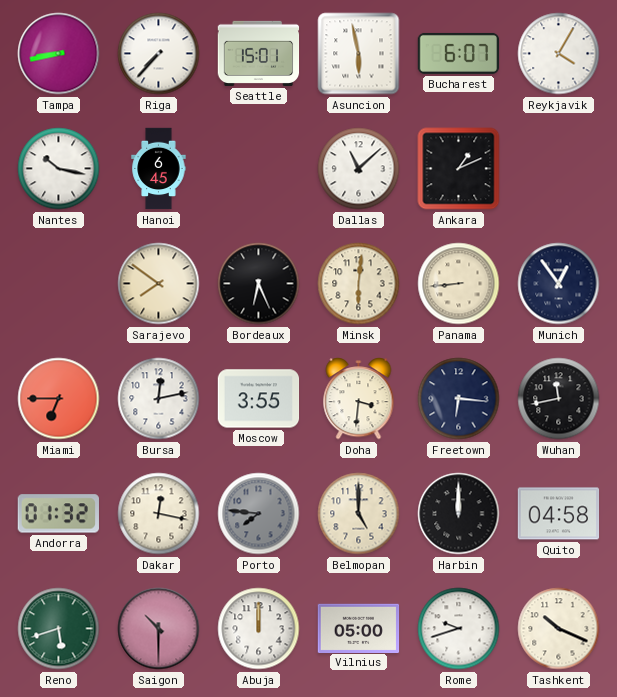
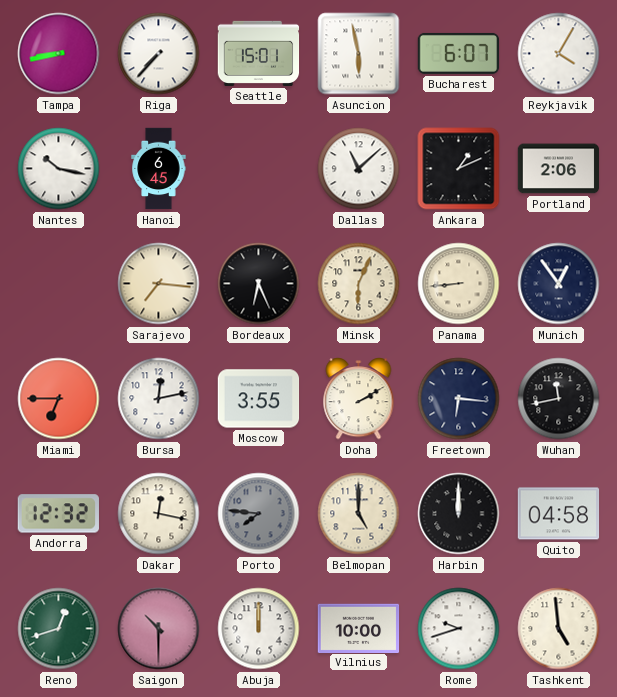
Portland: none -> 2:06 (559, 169)
Sarajevo: 7:51 -> 7:16 (159, 284)
Minsk: 6:01 -> 6:04 (359, 284)
Doha: 3:31 -> 2:10 (359, 399)
Andorra: 01:32 -> 12:32 (58, 514)
Reno: 5:42 -> 12:42 (59, 629)
Vilnius: 05:00 -> 10:00 (359, 628)
Tashkent: 10:19 -> 4:59 (559, 629)
